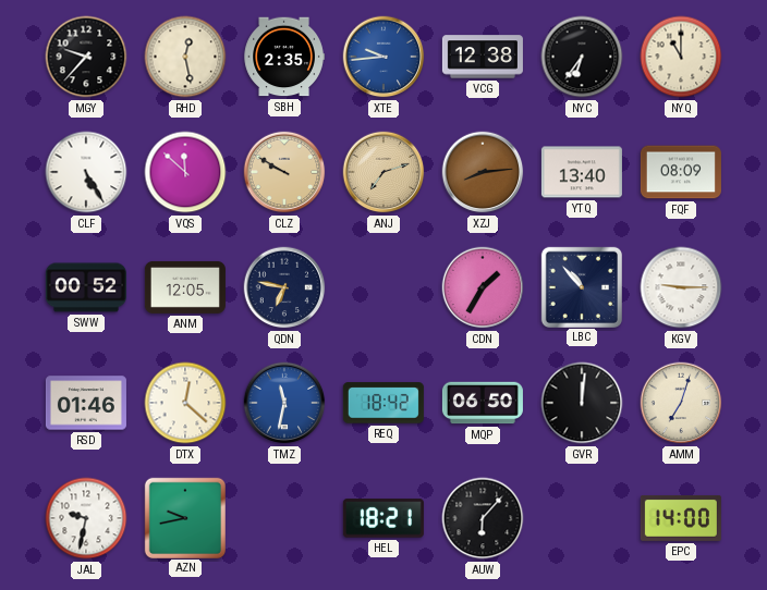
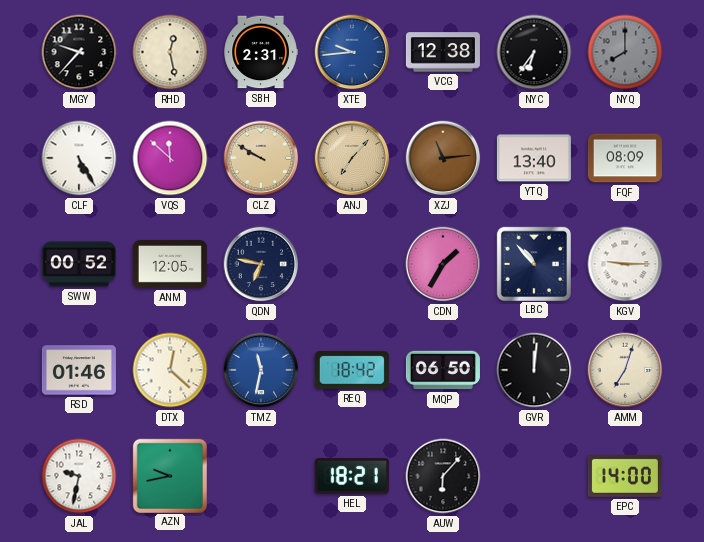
SBH: 2:35 -> 2:31 (261, 52)
NYQ: 11:00 -> 8:00 (625, 52)
NYQ dial: cream -> grey (625, 52)
ANJ: 7:12 -> 7:07 (352, 158)
XZJ: 8:14 -> 11:14 (443, 158)
